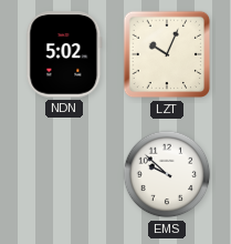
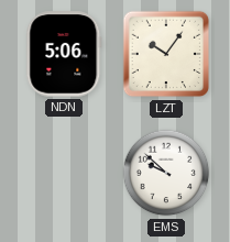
NDN: 5:02 -> 5:06 (64, 54)
LZT: 10:04 -> 10:06 (166, 54)
